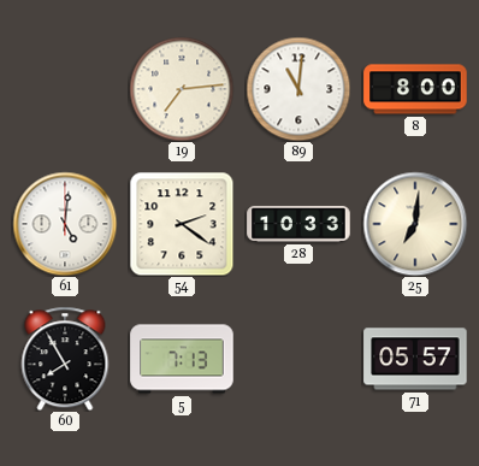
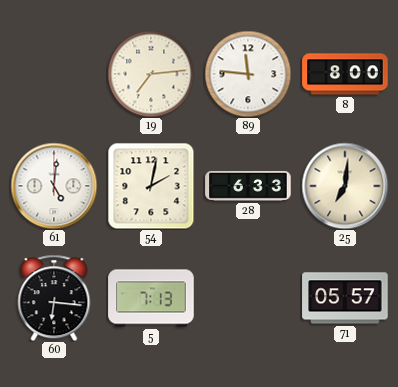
89: 11:01 -> 11:46 (248, 74)
54: 2:21 -> 2:02 (151, 186)
28: 10:33 -> 6:33 (248, 186)
60: 7:55 -> 6:16 (54, 298)
